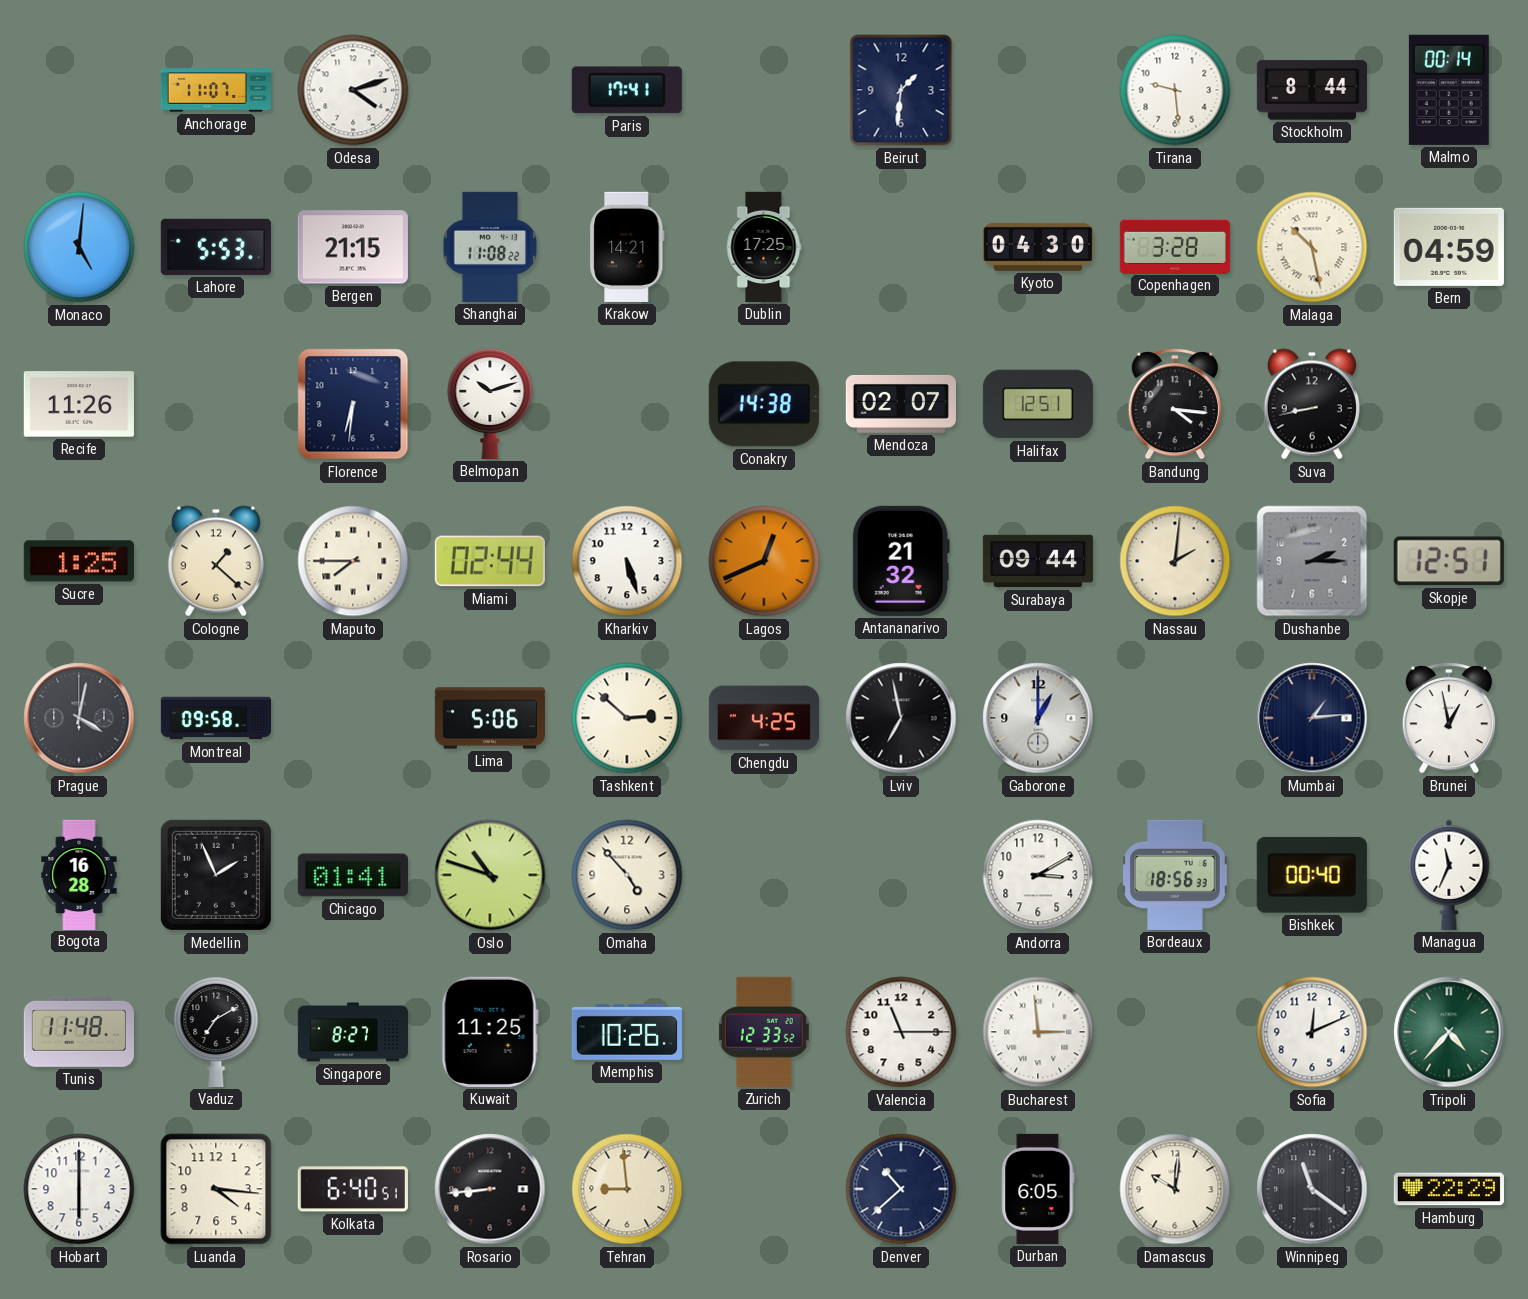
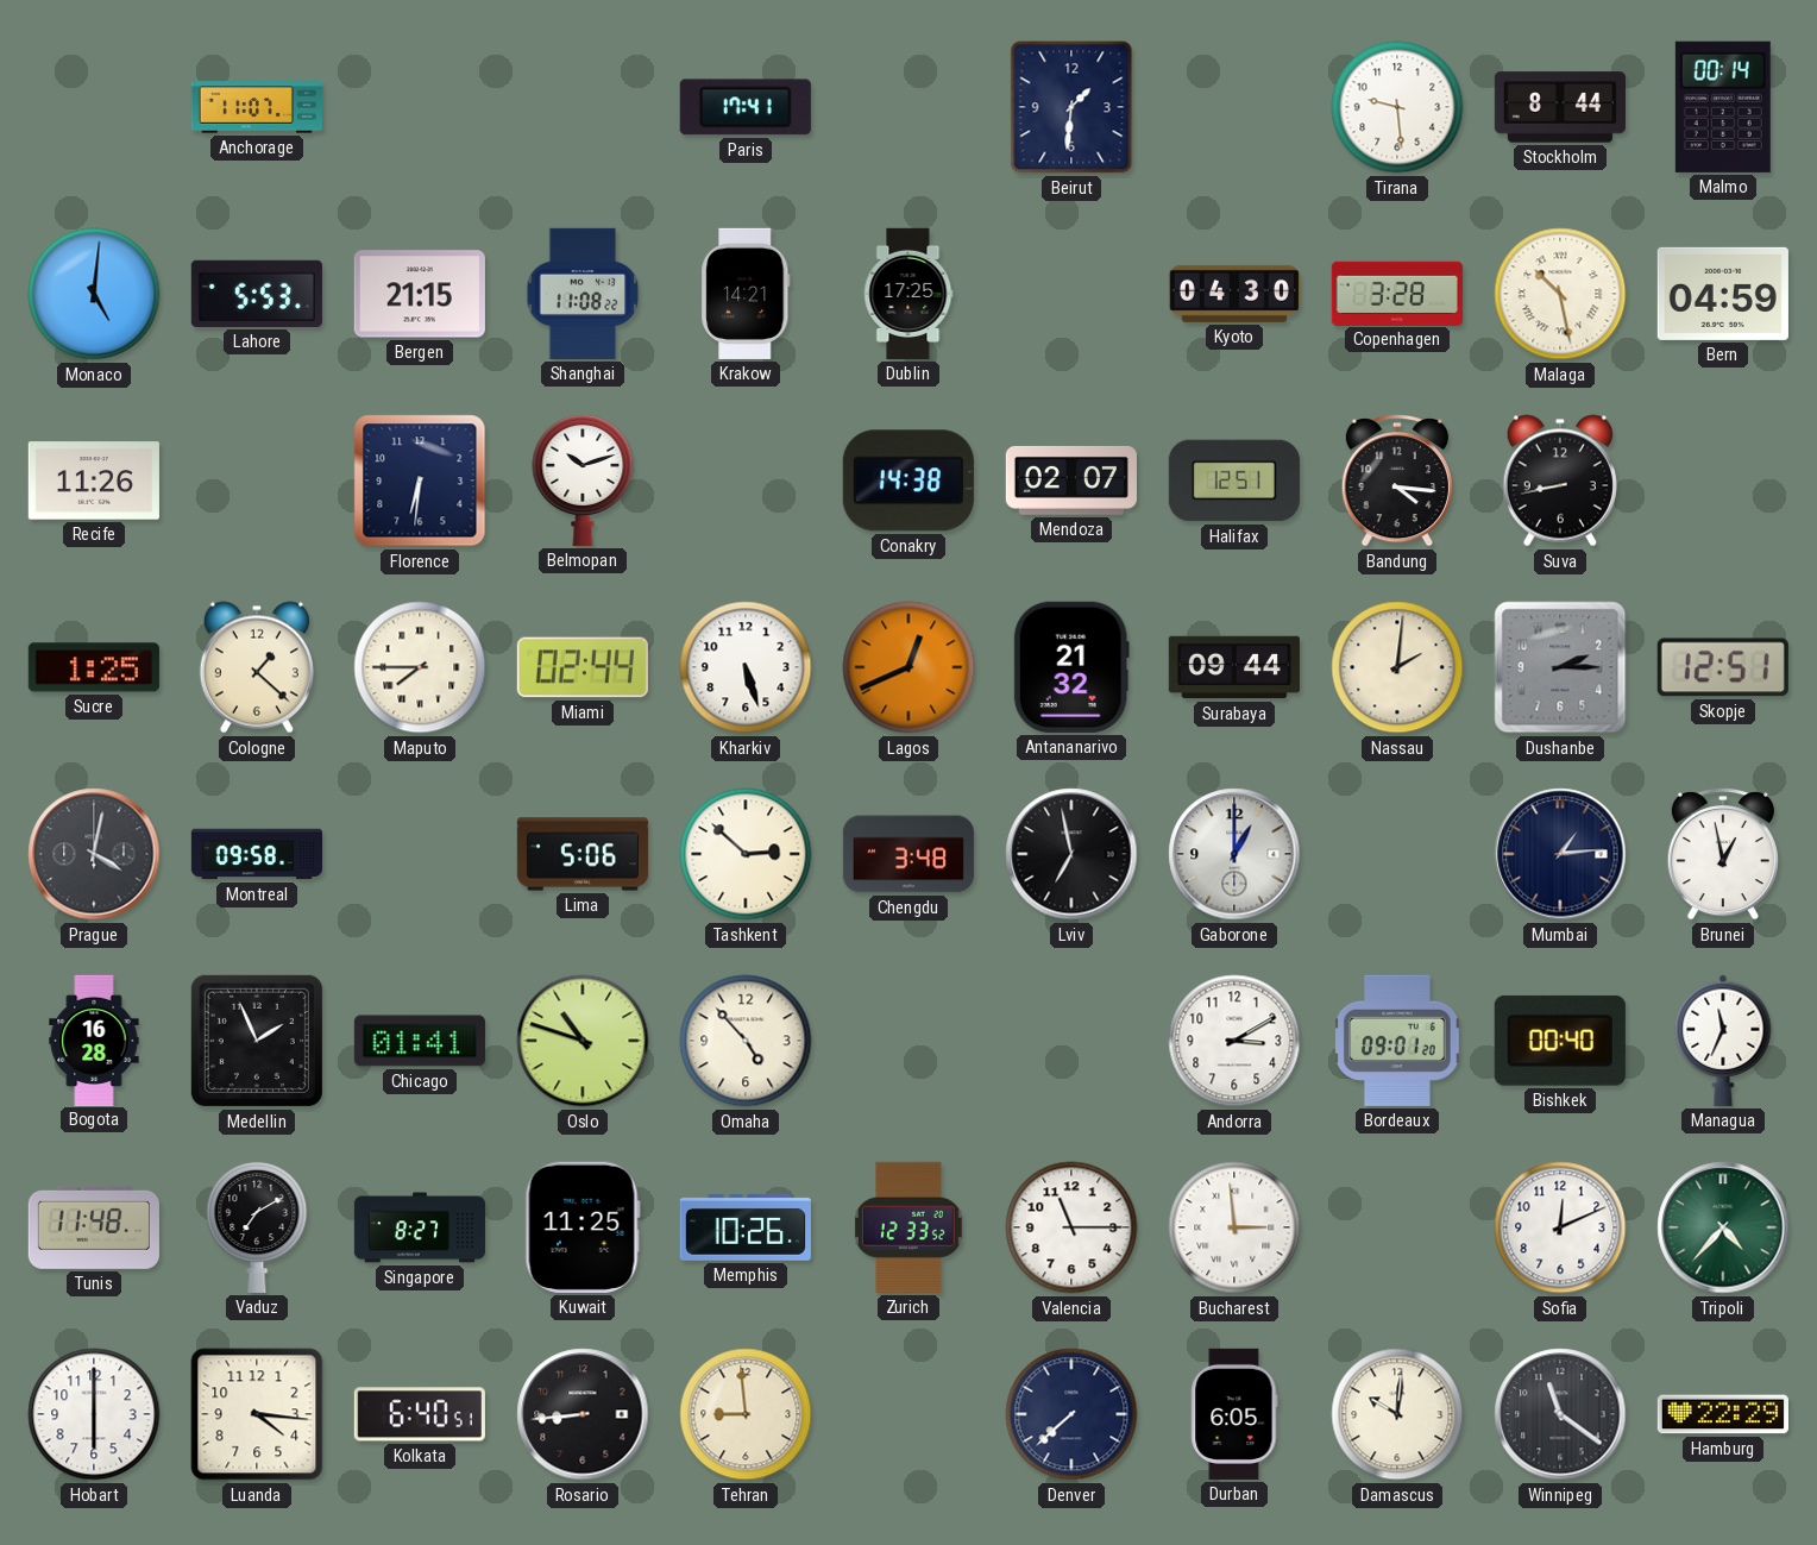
Odesa: 4:12 -> none (353, 90)
Chengdu: 4:25 -> 3:48 (909, 854)
Bordeaux: 18:56 -> 09:01 (1397, 1041)
Denver: 10:38 -> 7:38 (1071, 1414)
